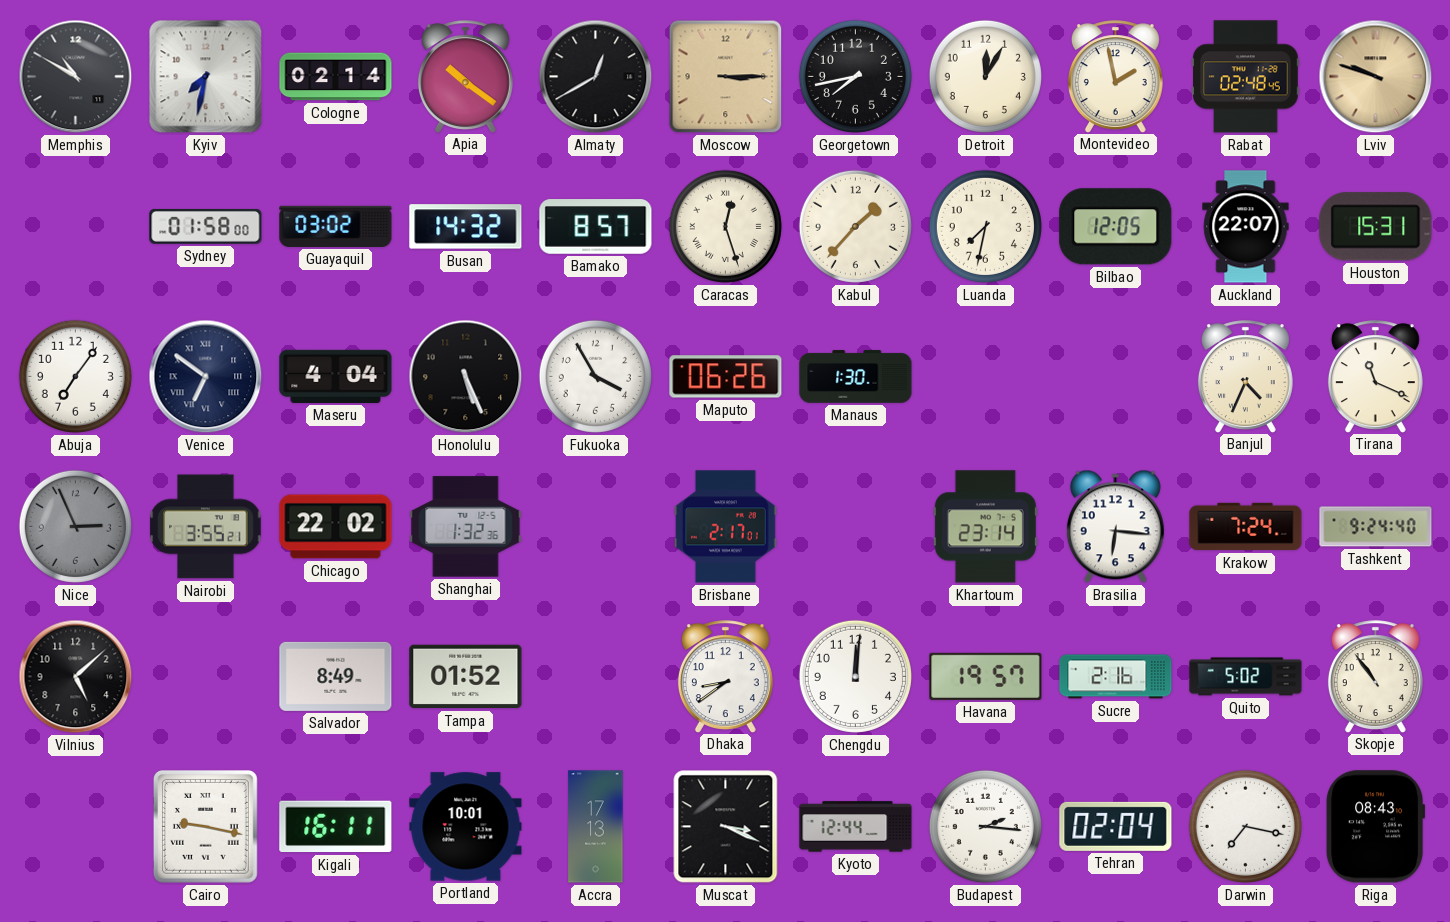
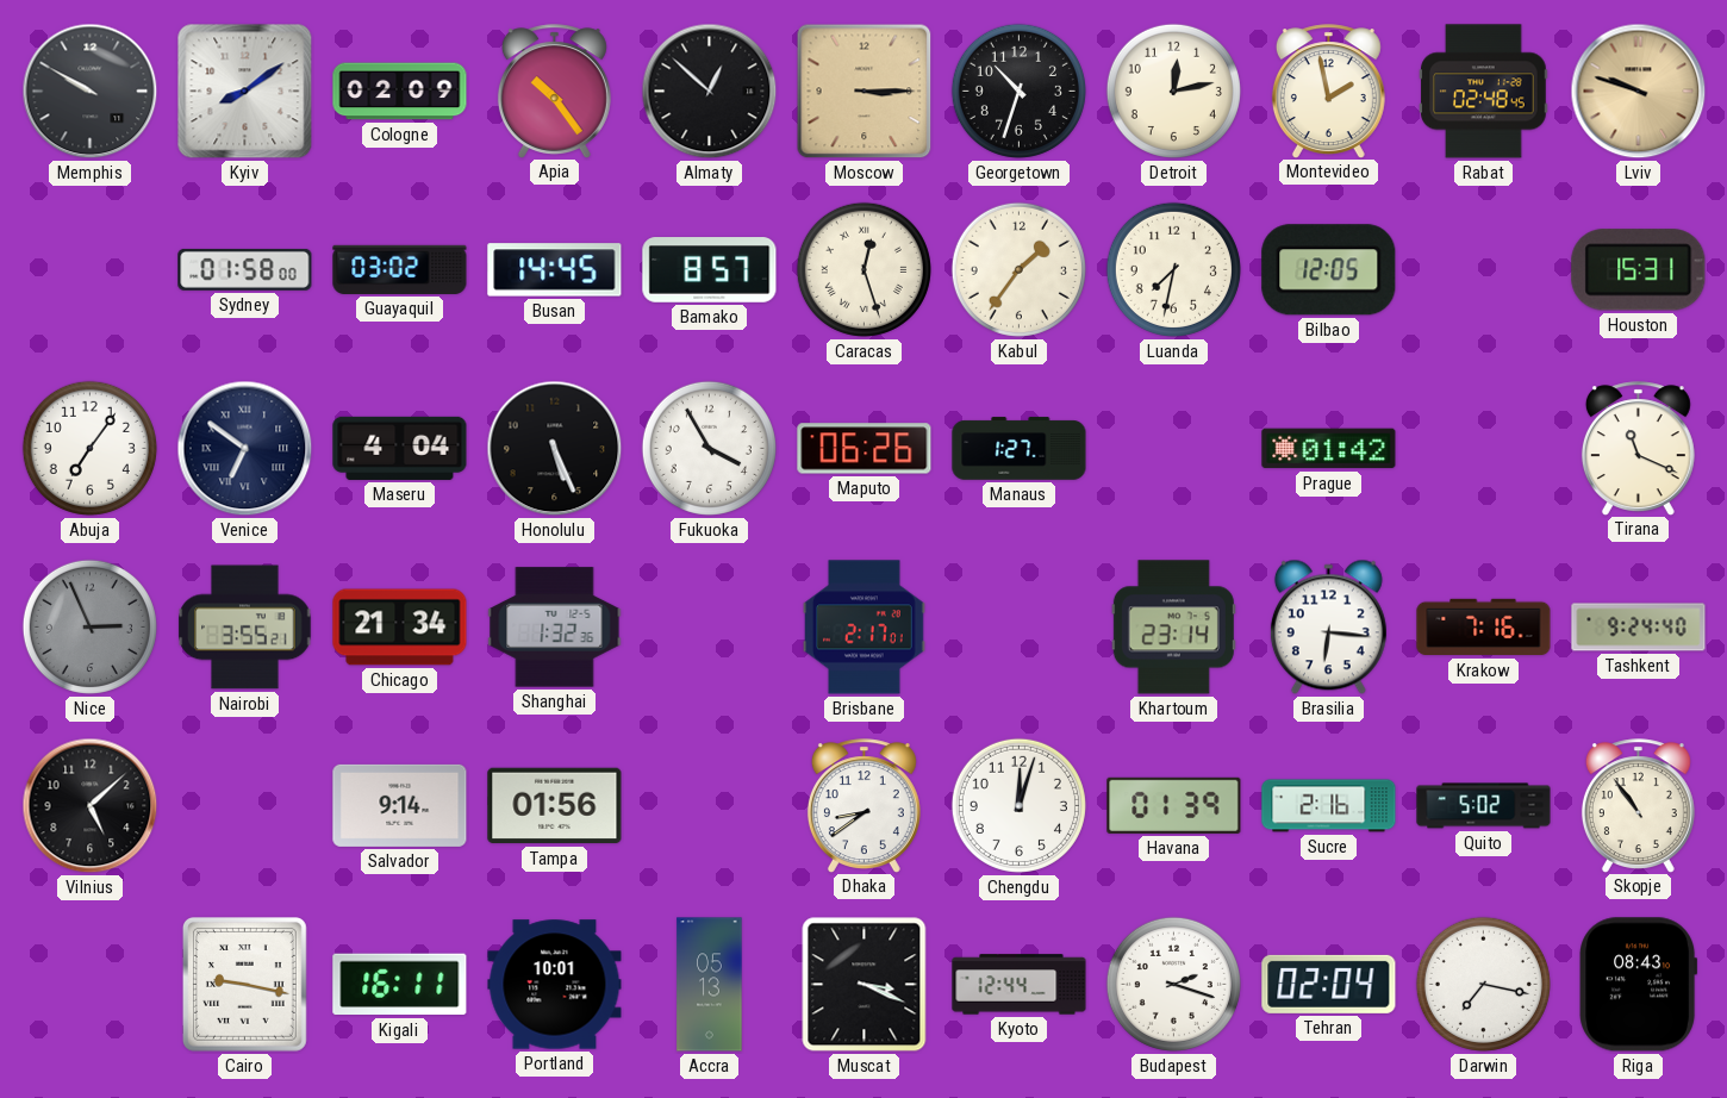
Memphis: 10:50 -> 9:50 (91, 92)
Kyiv: 7:32 -> 8:09 (245, 92)
Cologne: 02:14 -> 02:09 (400, 92)
Apia: 10:21 -> 10:24 (554, 91)
Almaty: 12:40 -> 12:52 (710, 92)
Georgetown: 7:43 -> 10:33 (1018, 91)
Detroit: 12:05 -> 12:13 (1173, 91)
Busan: 14:32 -> 14:45 (555, 270)
Kabul: 1:37 -> 1:36 (1018, 269)
Auckland: 22:07 -> none (1246, 227)
Manaus: 1:30 -> 1:27 (1020, 449)
Prague: none -> 01:42 (1329, 449)
Banjul: 4:34 -> none (1245, 376)
Chicago: 22:02 -> 21:34 (400, 628)
Krakow: 7:24 -> 7:16 (1484, 628)
Salvador: 8:49 -> 9:14 (400, 805)
Tampa: 01:52 -> 01:56 (555, 806)
Chengdu: 12:01 -> 12:03 (1018, 805)
Havana: 19:57 -> 01:39 (1174, 805)
Accra: 17:13 -> 05:13 (710, 985)
Budapest: 2:16 -> 2:18 (1173, 984)
